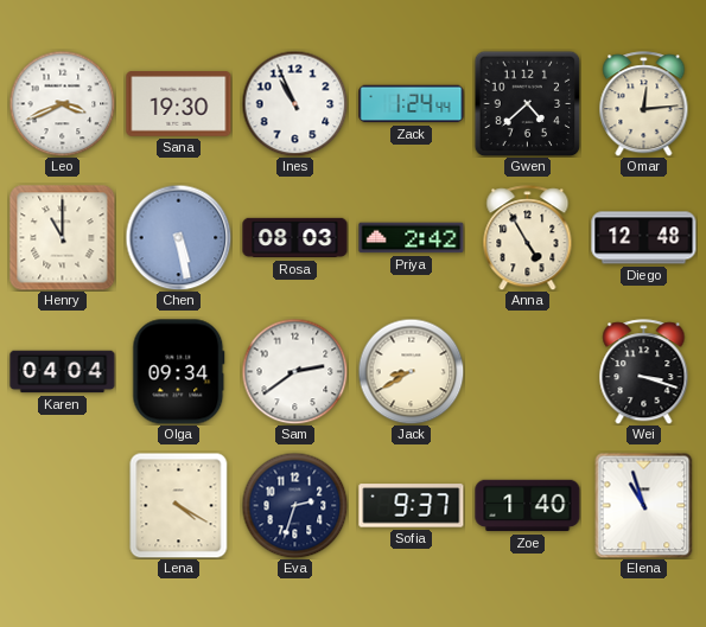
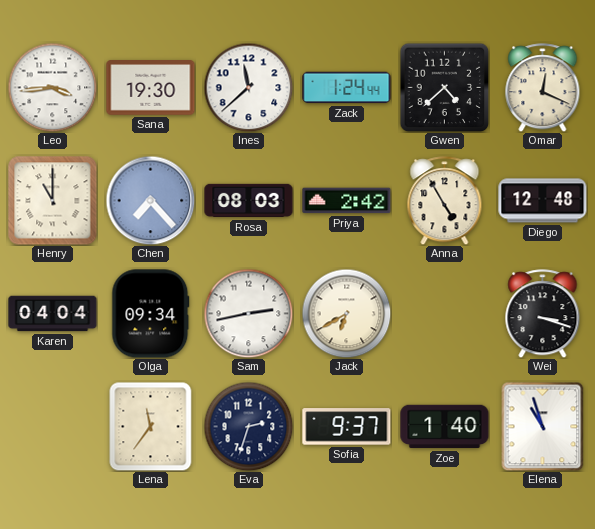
Leo: 3:41 -> 3:44 (52, 87)
Ines: 10:56 -> 11:38 (248, 87)
Omar: 12:14 -> 12:19 (543, 88)
Chen: 5:28 -> 7:23 (150, 200)
Sam: 2:39 -> 2:43 (248, 313)
Jack: 8:40 -> 6:40 (346, 313)
Lena: 4:20 -> 11:36 (151, 426)
